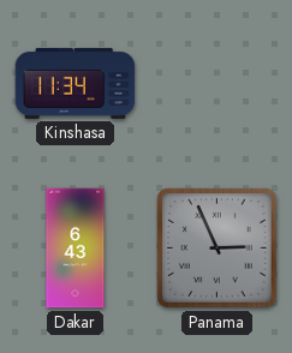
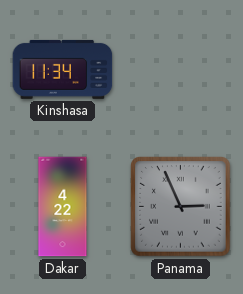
Dakar: 6:43 -> 4:22 (63, 207)
